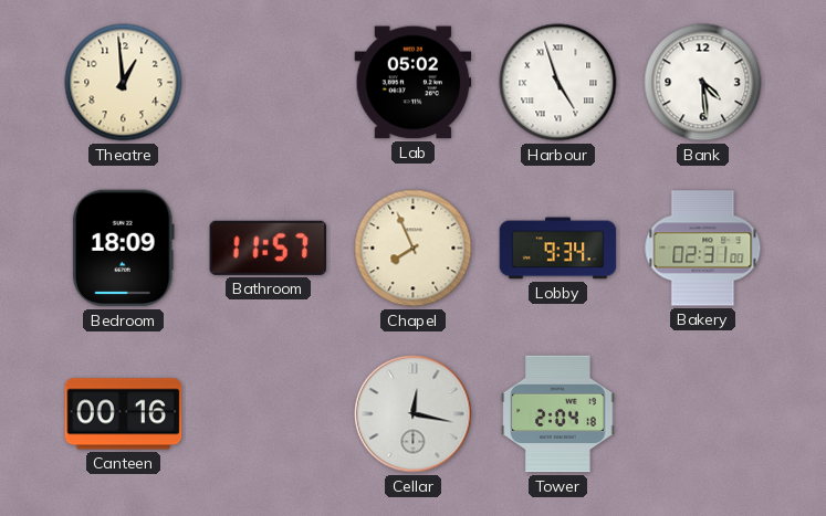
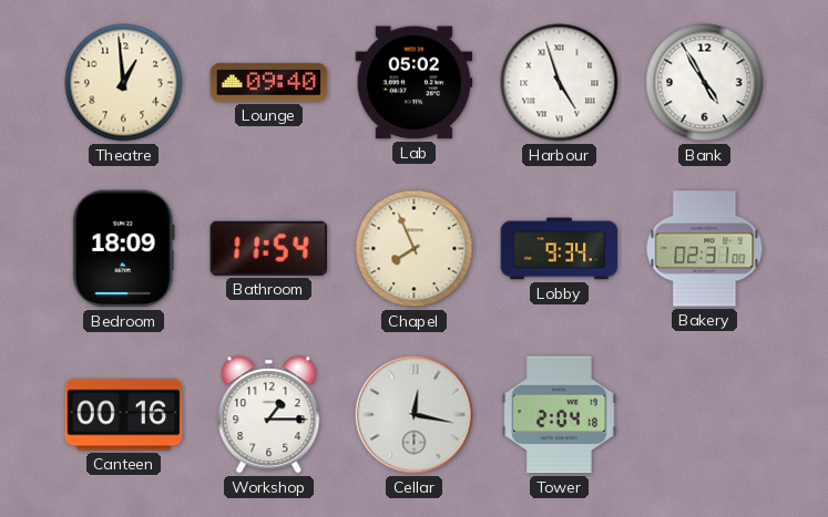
Lounge: none -> 09:40 (269, 82)
Bank: 4:29 -> 4:55 (705, 83)
Bathroom: 11:57 -> 11:54 (269, 248)
Workshop: none -> 1:15 (269, 415)
